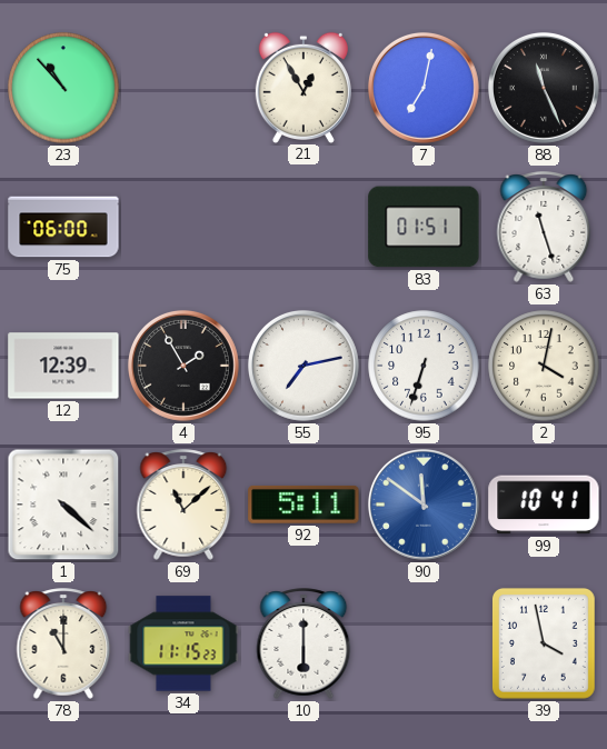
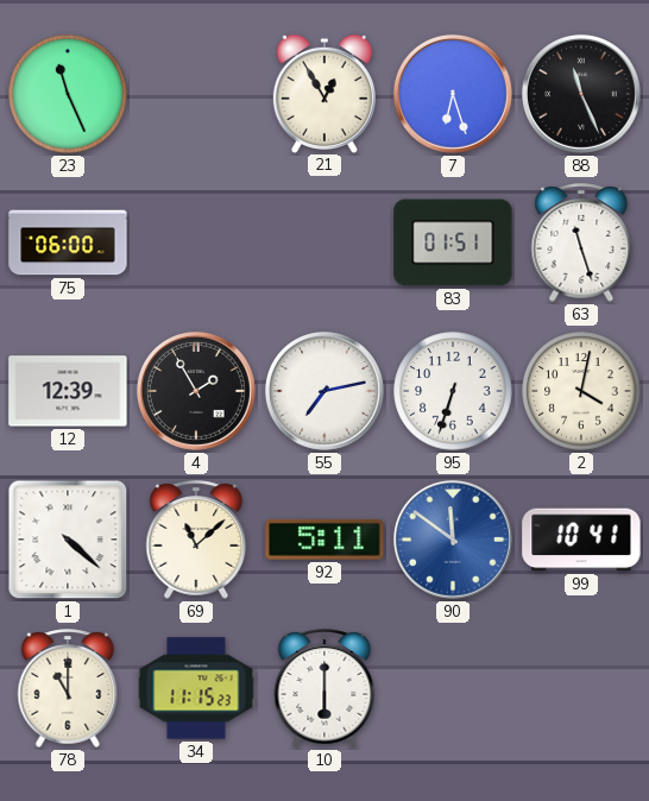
23: 10:53 -> 11:26 (68, 94)
7: 7:02 -> 6:27 (453, 94)
39: 3:58 -> none (544, 643)
